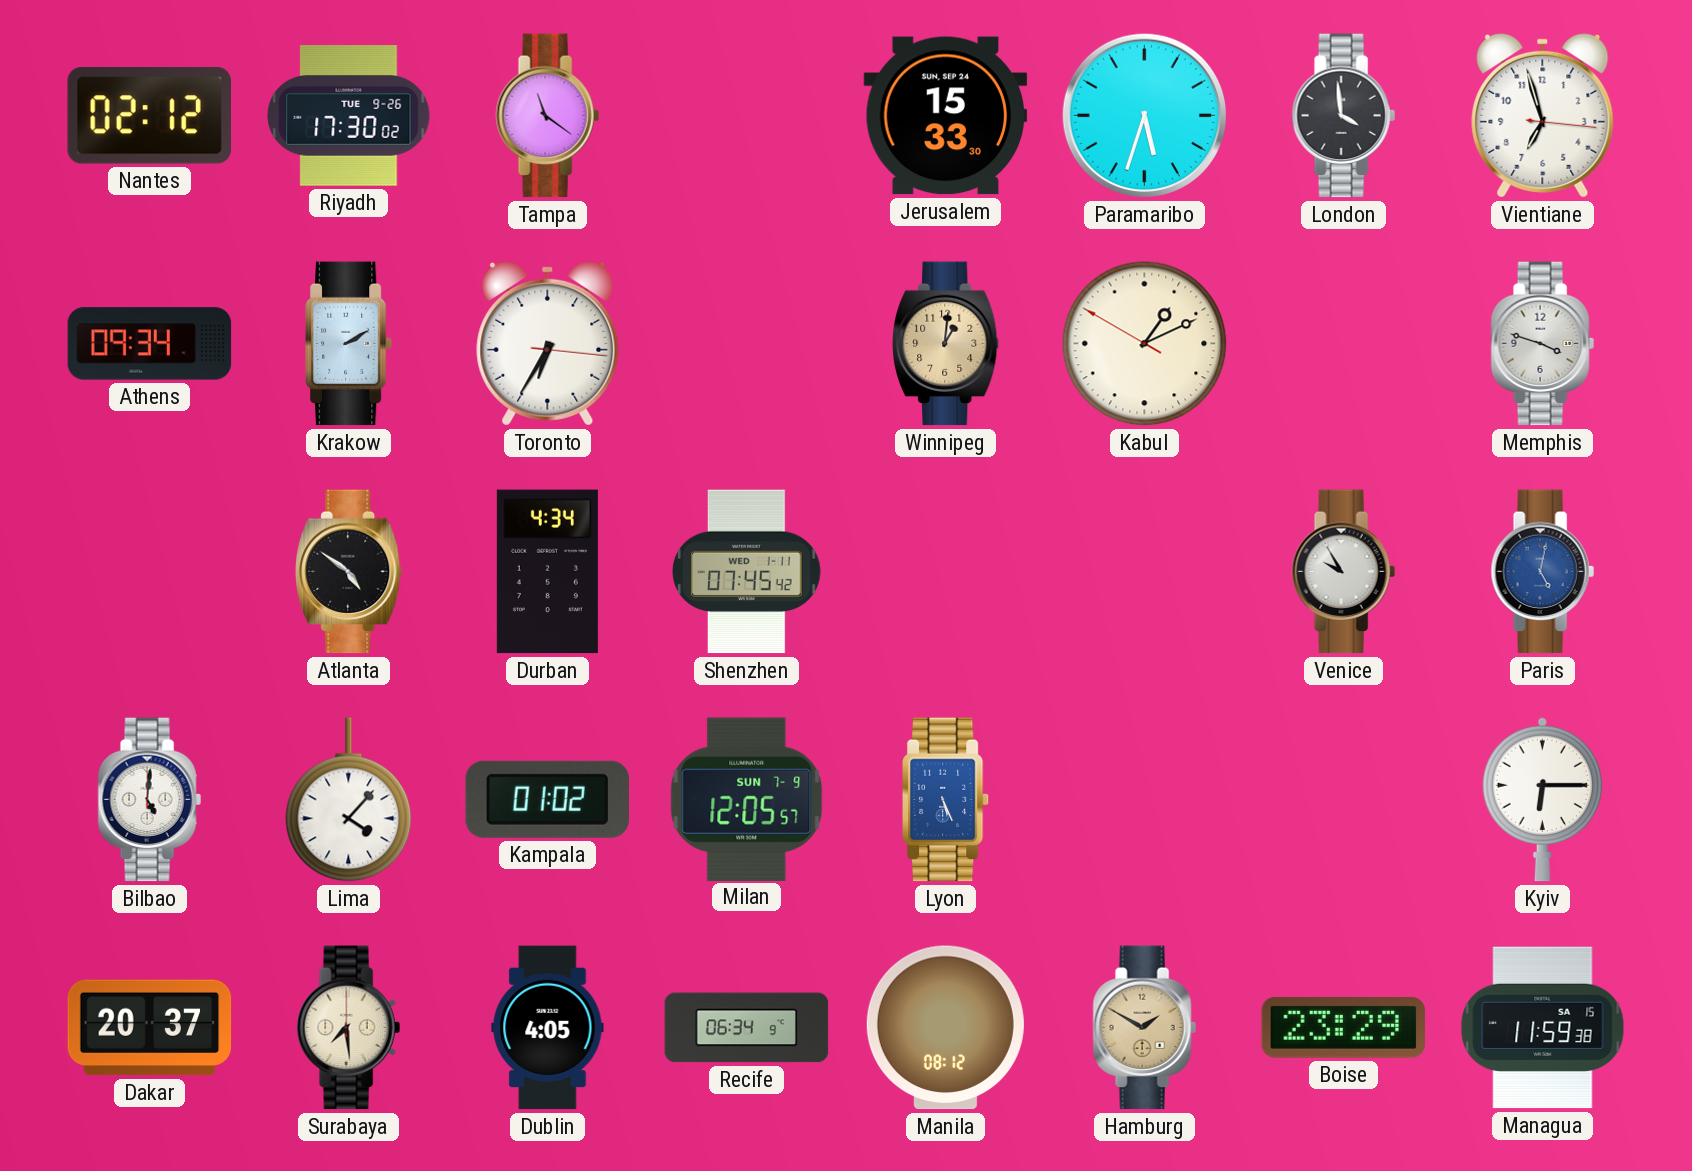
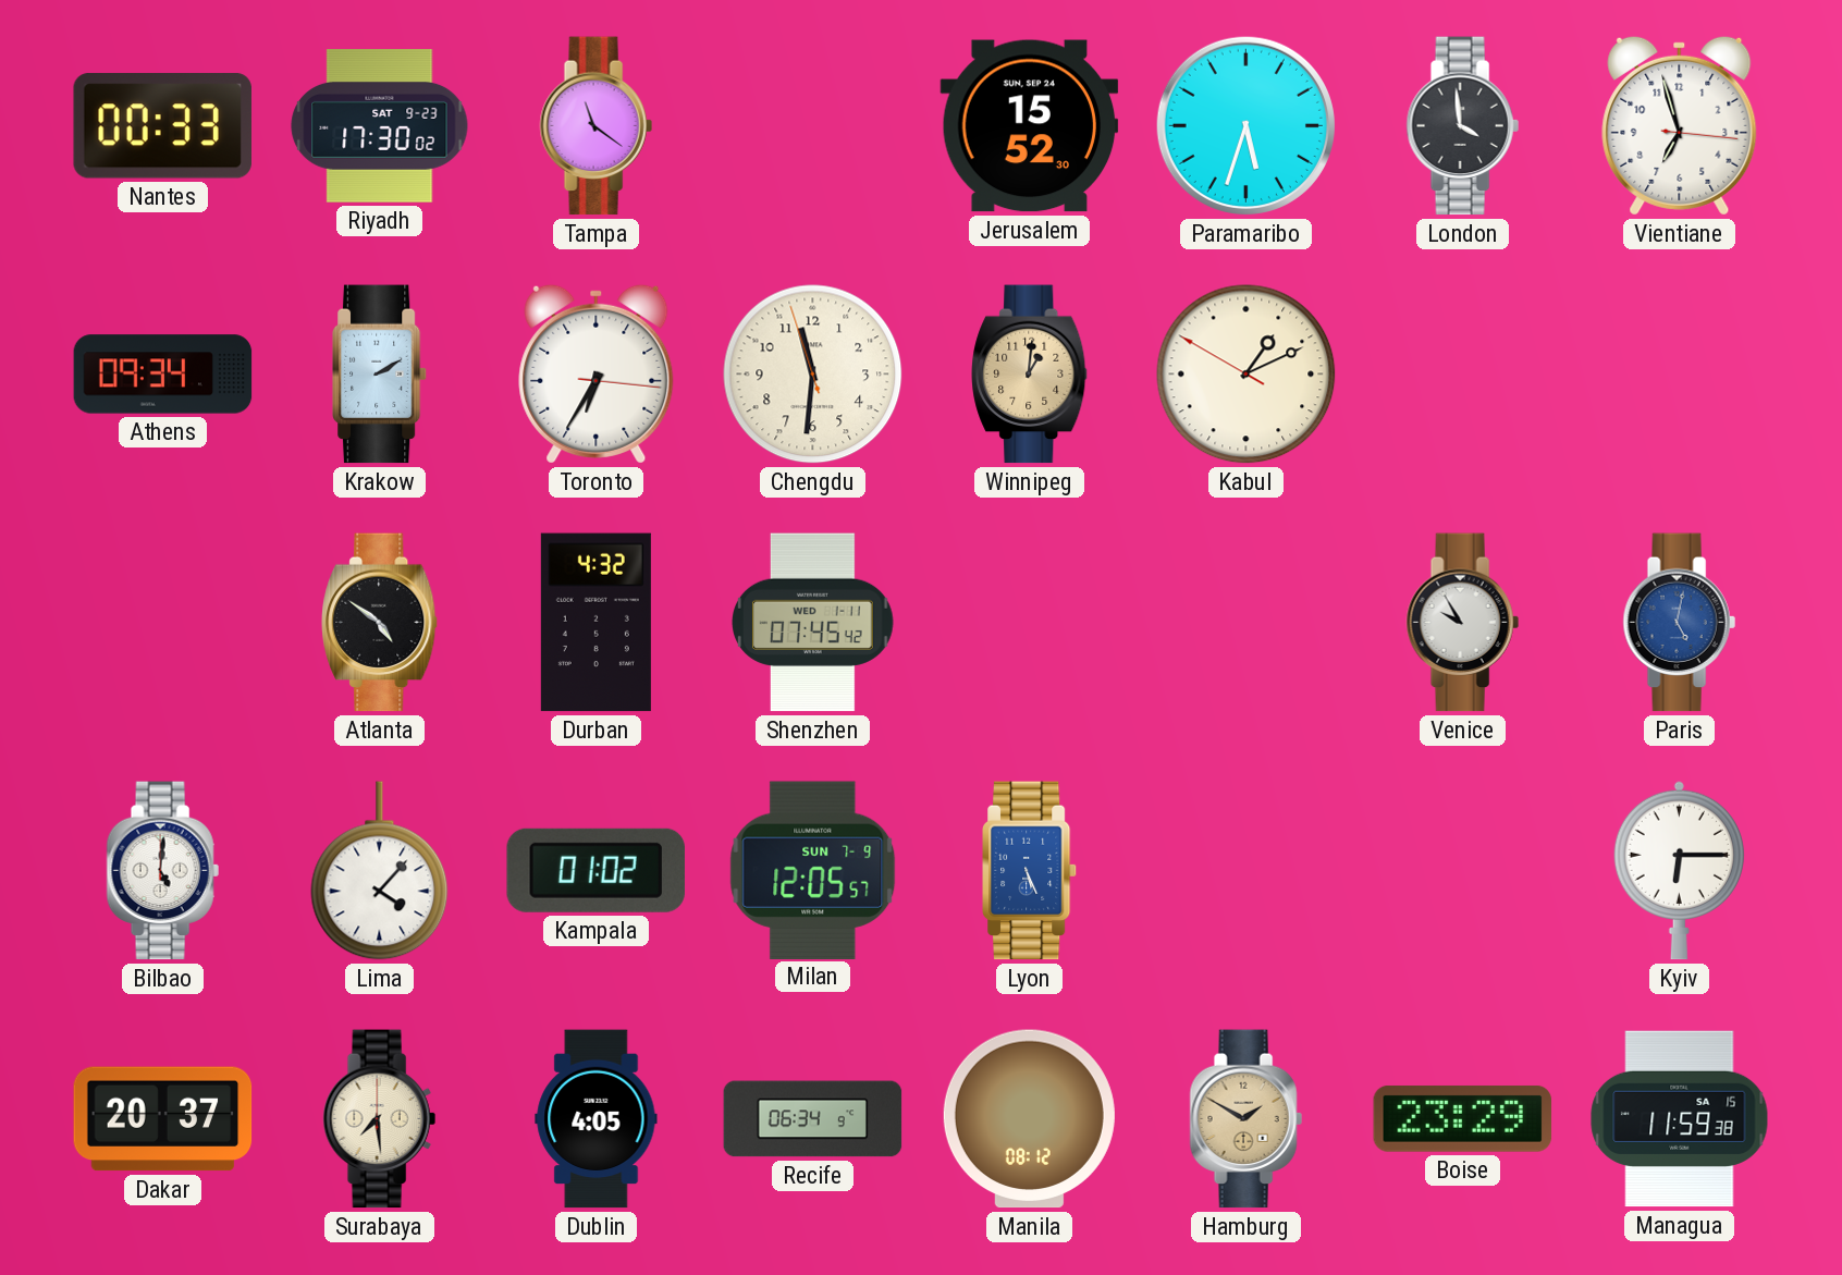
Nantes: 02:12 -> 00:33 (162, 126)
Riyadh date: TUE 9-26 -> SAT 9-23 (380, 126)
Jerusalem: 15:33 -> 15:52 (1030, 126)
Chengdu: none -> 11:30 (813, 375)
Memphis: 3:48 -> none (1542, 344)
Durban: 4:34 -> 4:32 (595, 623)
